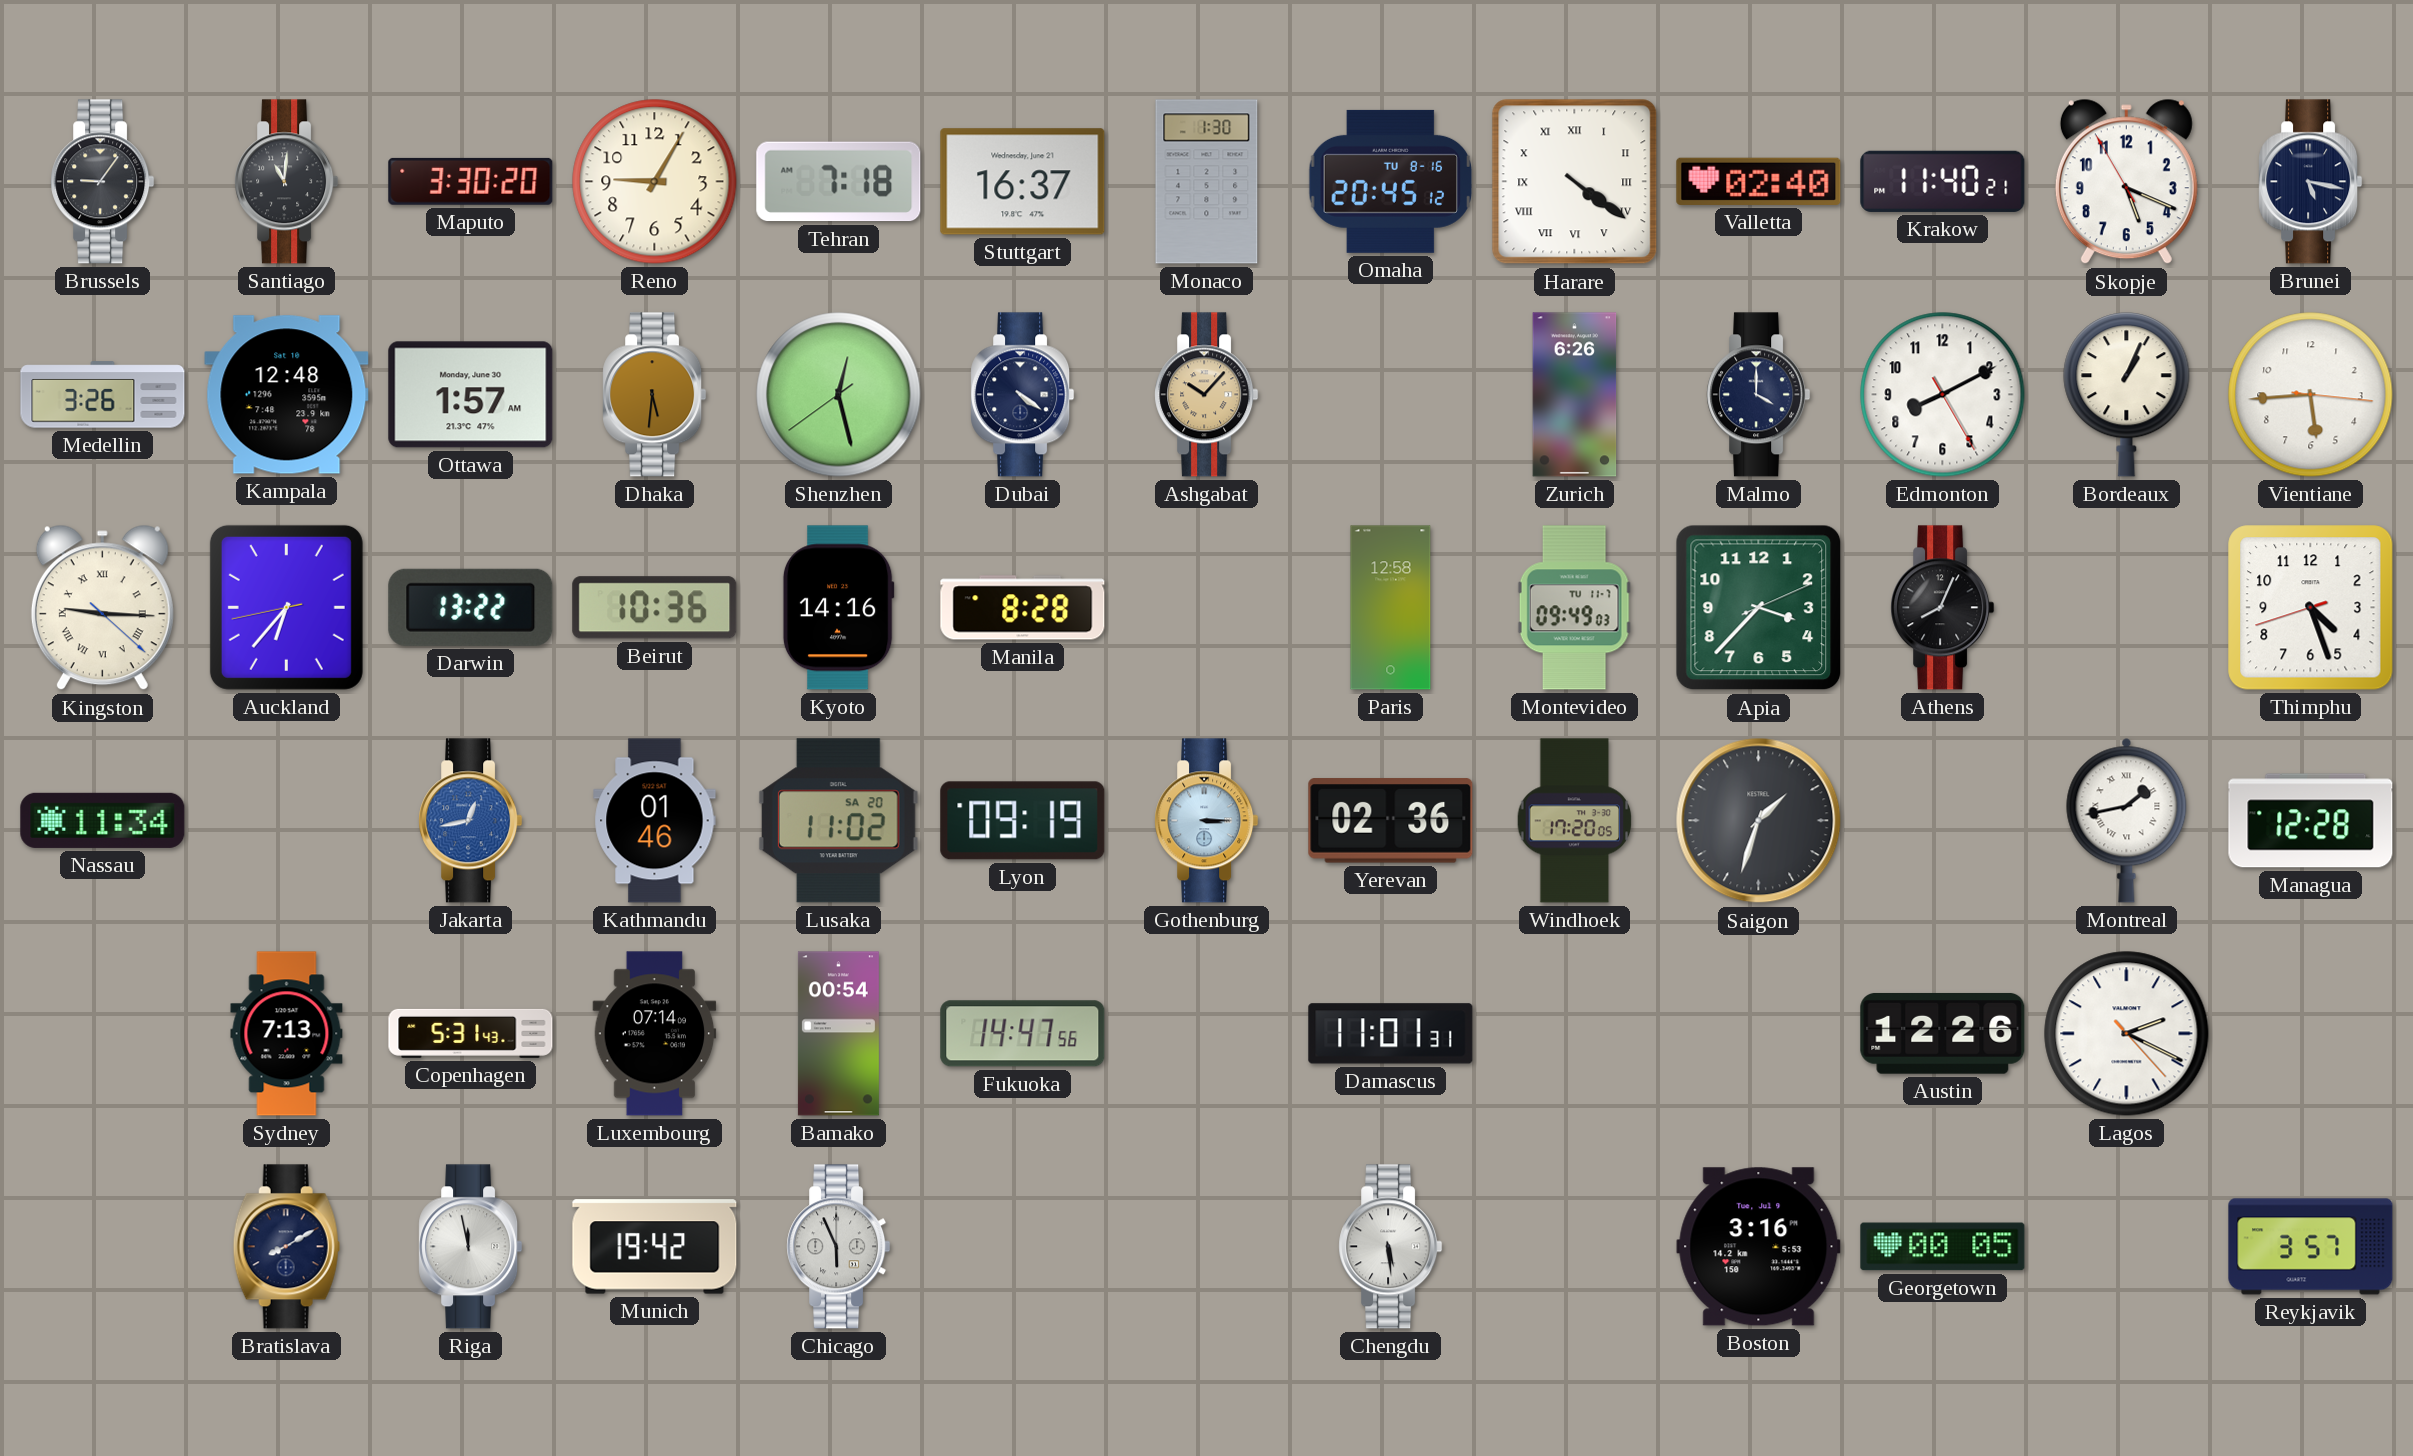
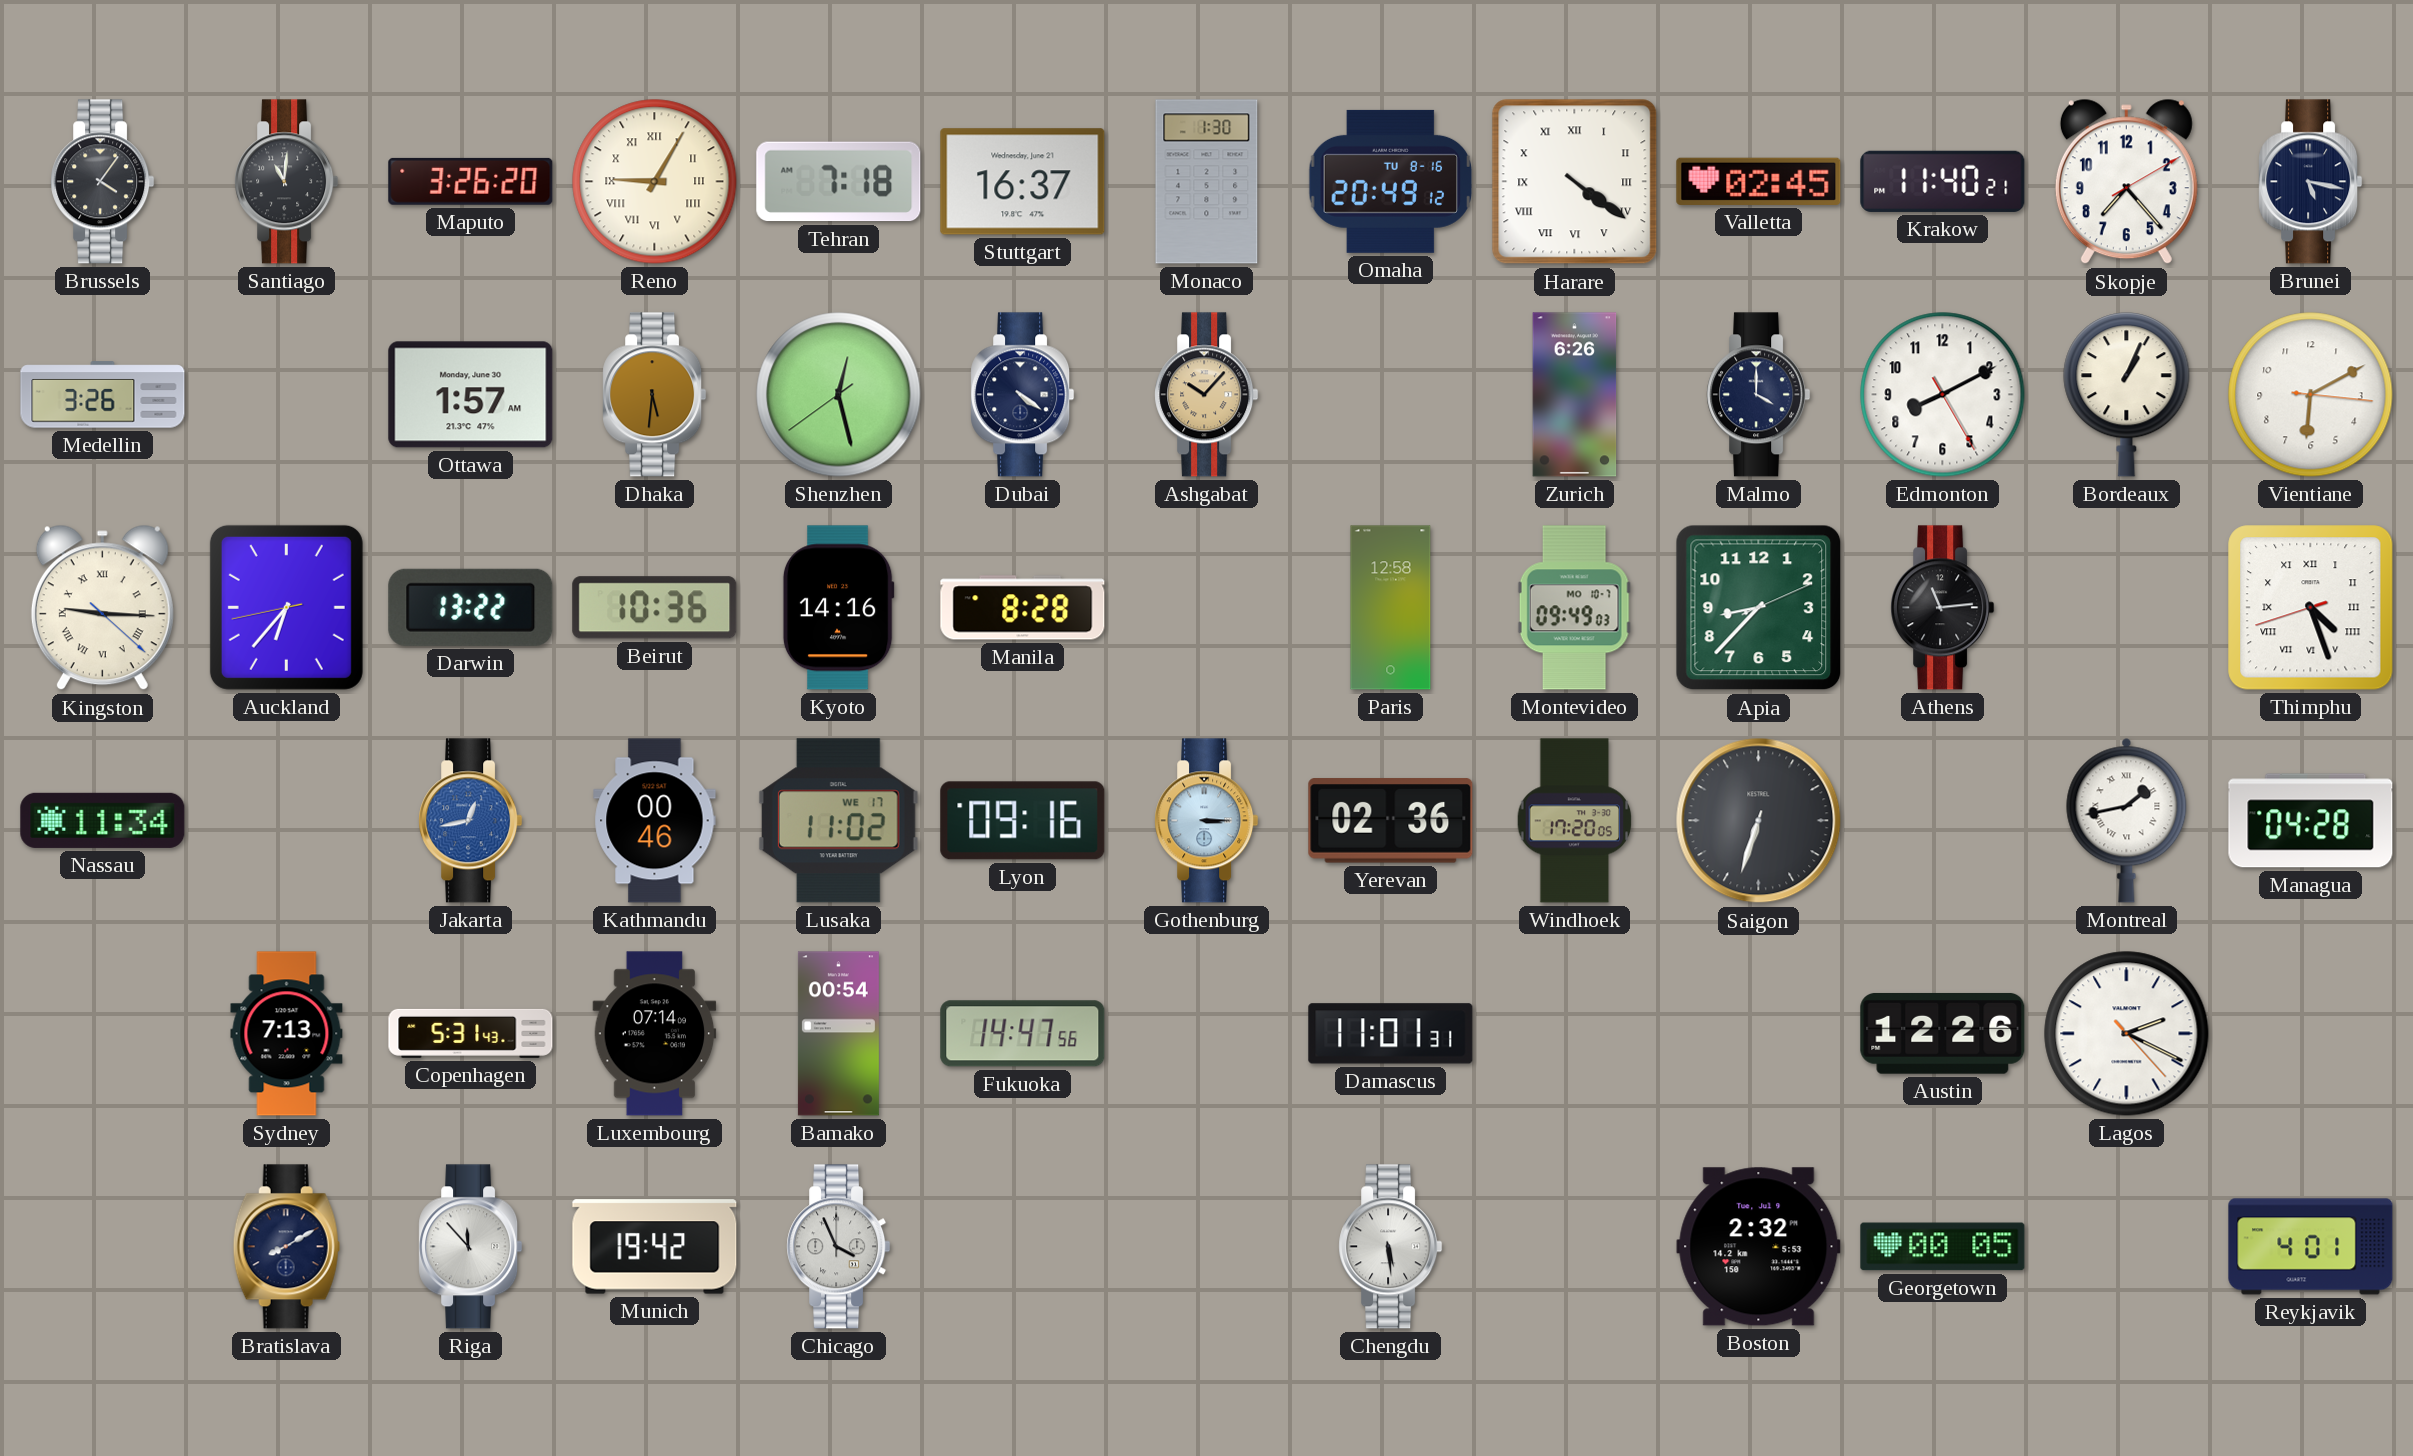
Brussels: 9:06 -> 4:06 (103, 182)
Maputo: 3:30 -> 3:26 (471, 181)
Reno numerals: Arabic -> Roman (655, 182)
Omaha: 20:45 -> 20:49 (1391, 181)
Valletta: 02:40 -> 02:45 (1759, 181)
Skopje: 5:18 -> 7:23 (2126, 182)
Kampala: 12:48 -> none (287, 395)
Vientiane: 5:44 -> 6:10 (2311, 395)
Montevideo date: TU 11-7 -> MO 10-7 (1574, 608)
Apia: 3:37 -> 8:37 (1759, 608)
Athens: 8:04 -> 11:14 (1943, 608)
Thimphu numerals: Arabic -> Roman (2311, 608)
Kathmandu: 01:46 -> 00:46 (655, 821)
Lusaka date: SA 20 -> WE 17 (838, 821)
Lyon: 09:19 -> 09:16 (1023, 821)
Saigon: 1:33 -> 6:33 (1759, 821)
Managua: 12:28 -> 04:28 (2311, 821)
Riga: 11:58 -> 11:53 (471, 1247)
Chicago: 5:56 -> 3:56 (839, 1247)
Boston: 3:16 -> 2:32 (1759, 1247)
Reykjavik: 3:57 -> 4:01 (2311, 1247)
